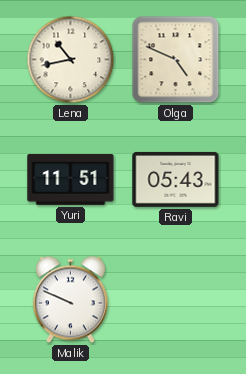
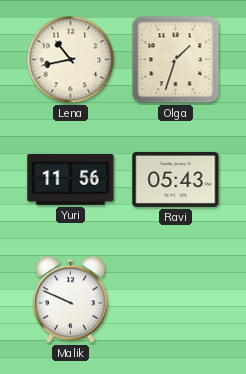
Olga: 4:49 -> 1:33 (176, 60)
Yuri: 11:51 -> 11:56 (71, 180)
